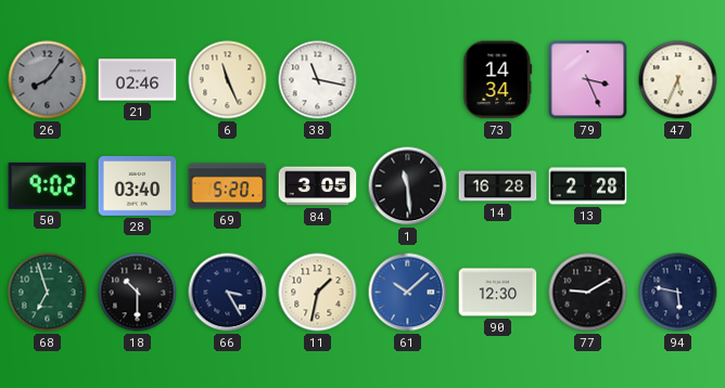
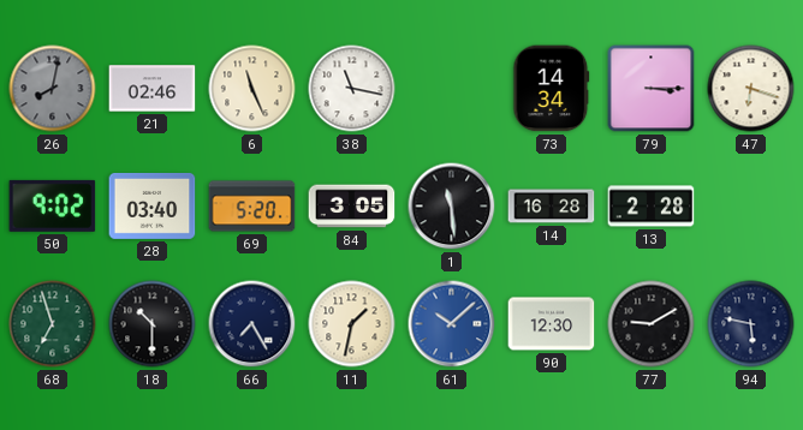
26: 8:06 -> 8:02 (53, 89)
79: 3:26 -> 3:15 (652, 89)
47: 5:34 -> 6:18 (751, 89)
66: 3:25 -> 7:25 (252, 324)
